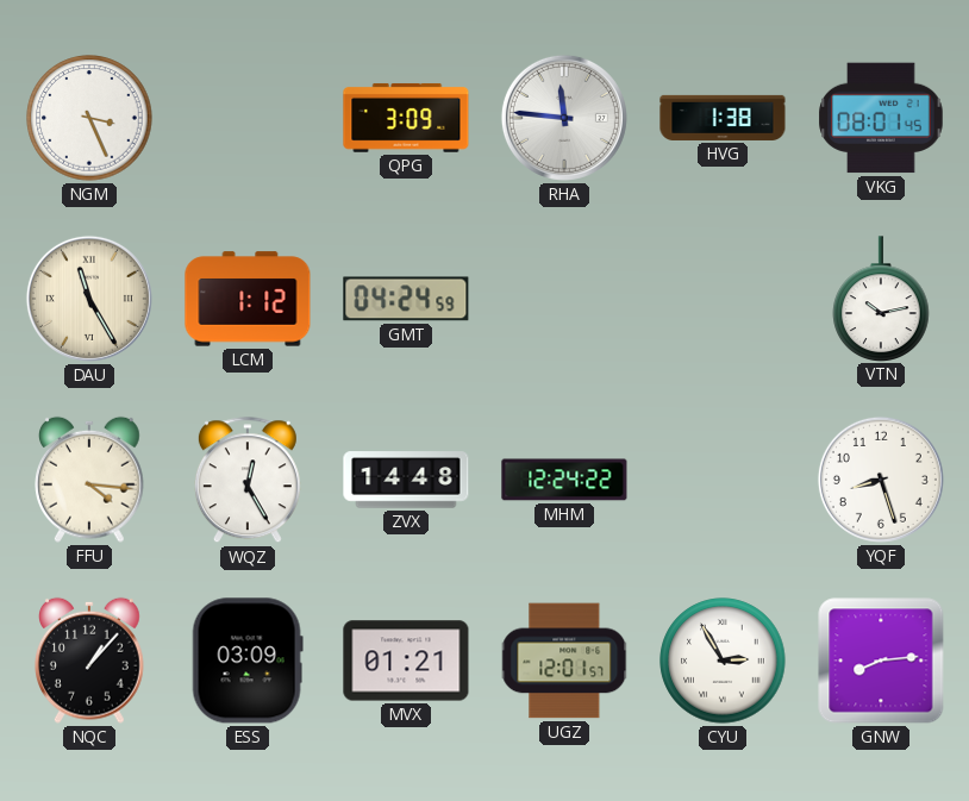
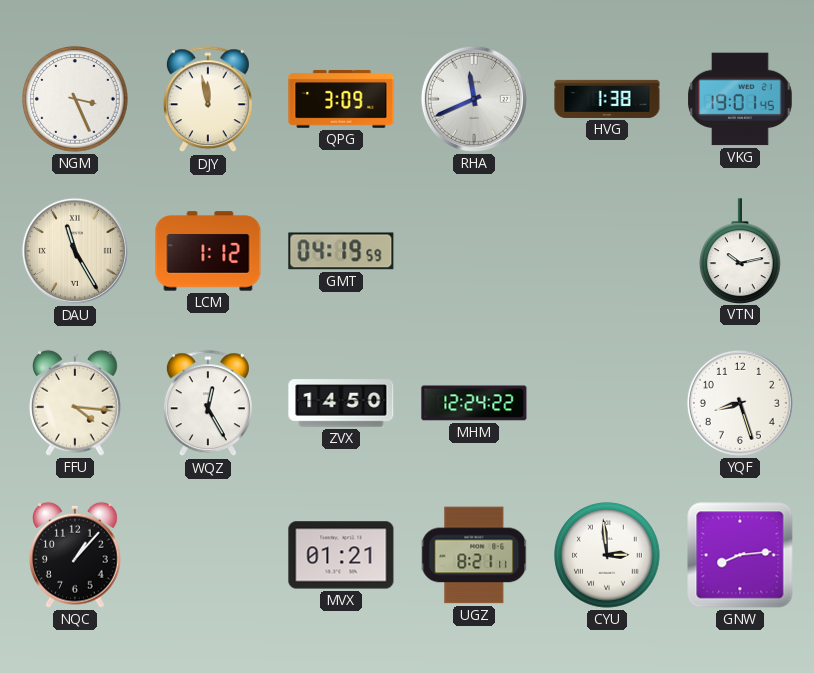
DJY: none -> 11:58 (208, 100)
RHA: 11:46 -> 11:41 (474, 99)
VKG: 08:01 -> 19:01 (740, 99)
GMT: 04:24 -> 04:19 (341, 251)
ZVX: 14:48 -> 14:50 (341, 403)
ESS: 03:09 -> none (248, 661)
UGZ: 12:01 -> 8:21 (474, 555)
CYU: 2:55 -> 2:59 (607, 555)
